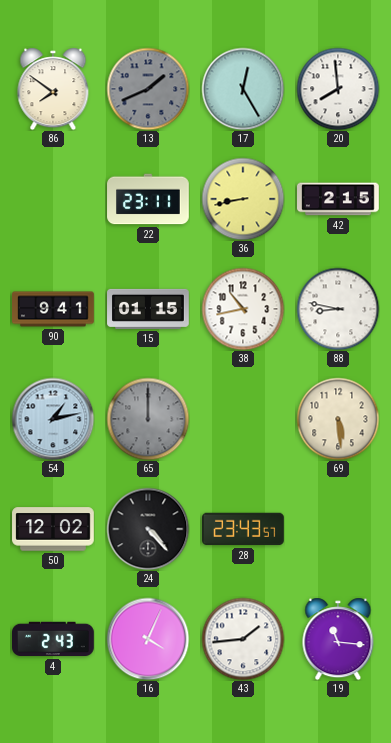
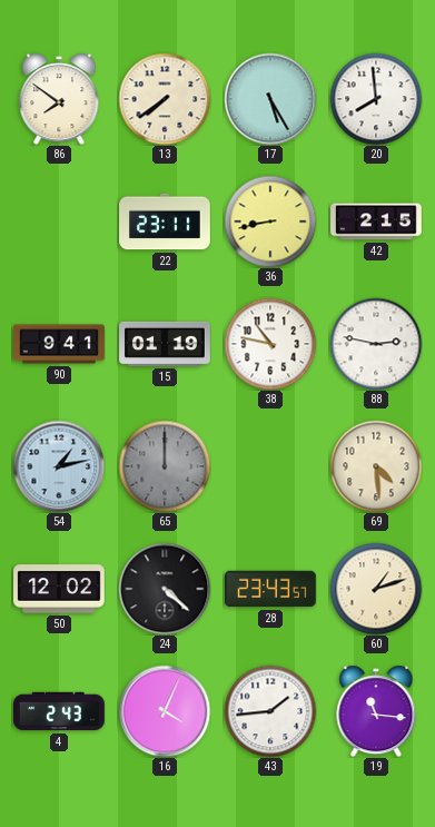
13: 1:41 -> 7:39 (165, 99)
13 dial: grey -> cream (165, 99)
17: 12:25 -> 5:25 (270, 99)
15: 01:15 -> 01:19 (165, 344)
38: 10:43 -> 10:47 (270, 344)
88: 8:47 -> 2:47 (376, 344)
69: 5:29 -> 4:29 (376, 466)
24: 4:23 -> 4:22 (165, 589)
60: none -> 1:12 (376, 589)
